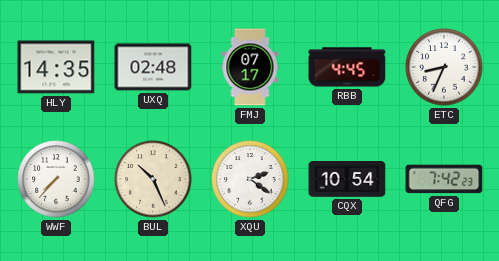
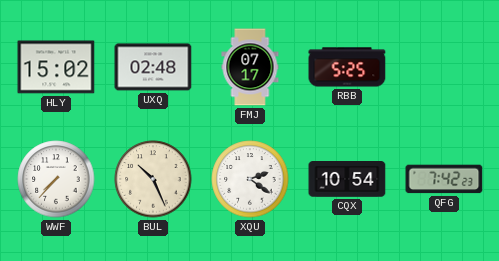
HLY: 14:35 -> 15:02 (56, 67)
RBB: 4:45 -> 5:25 (347, 67)
ETC: 8:34 -> none (444, 67)
